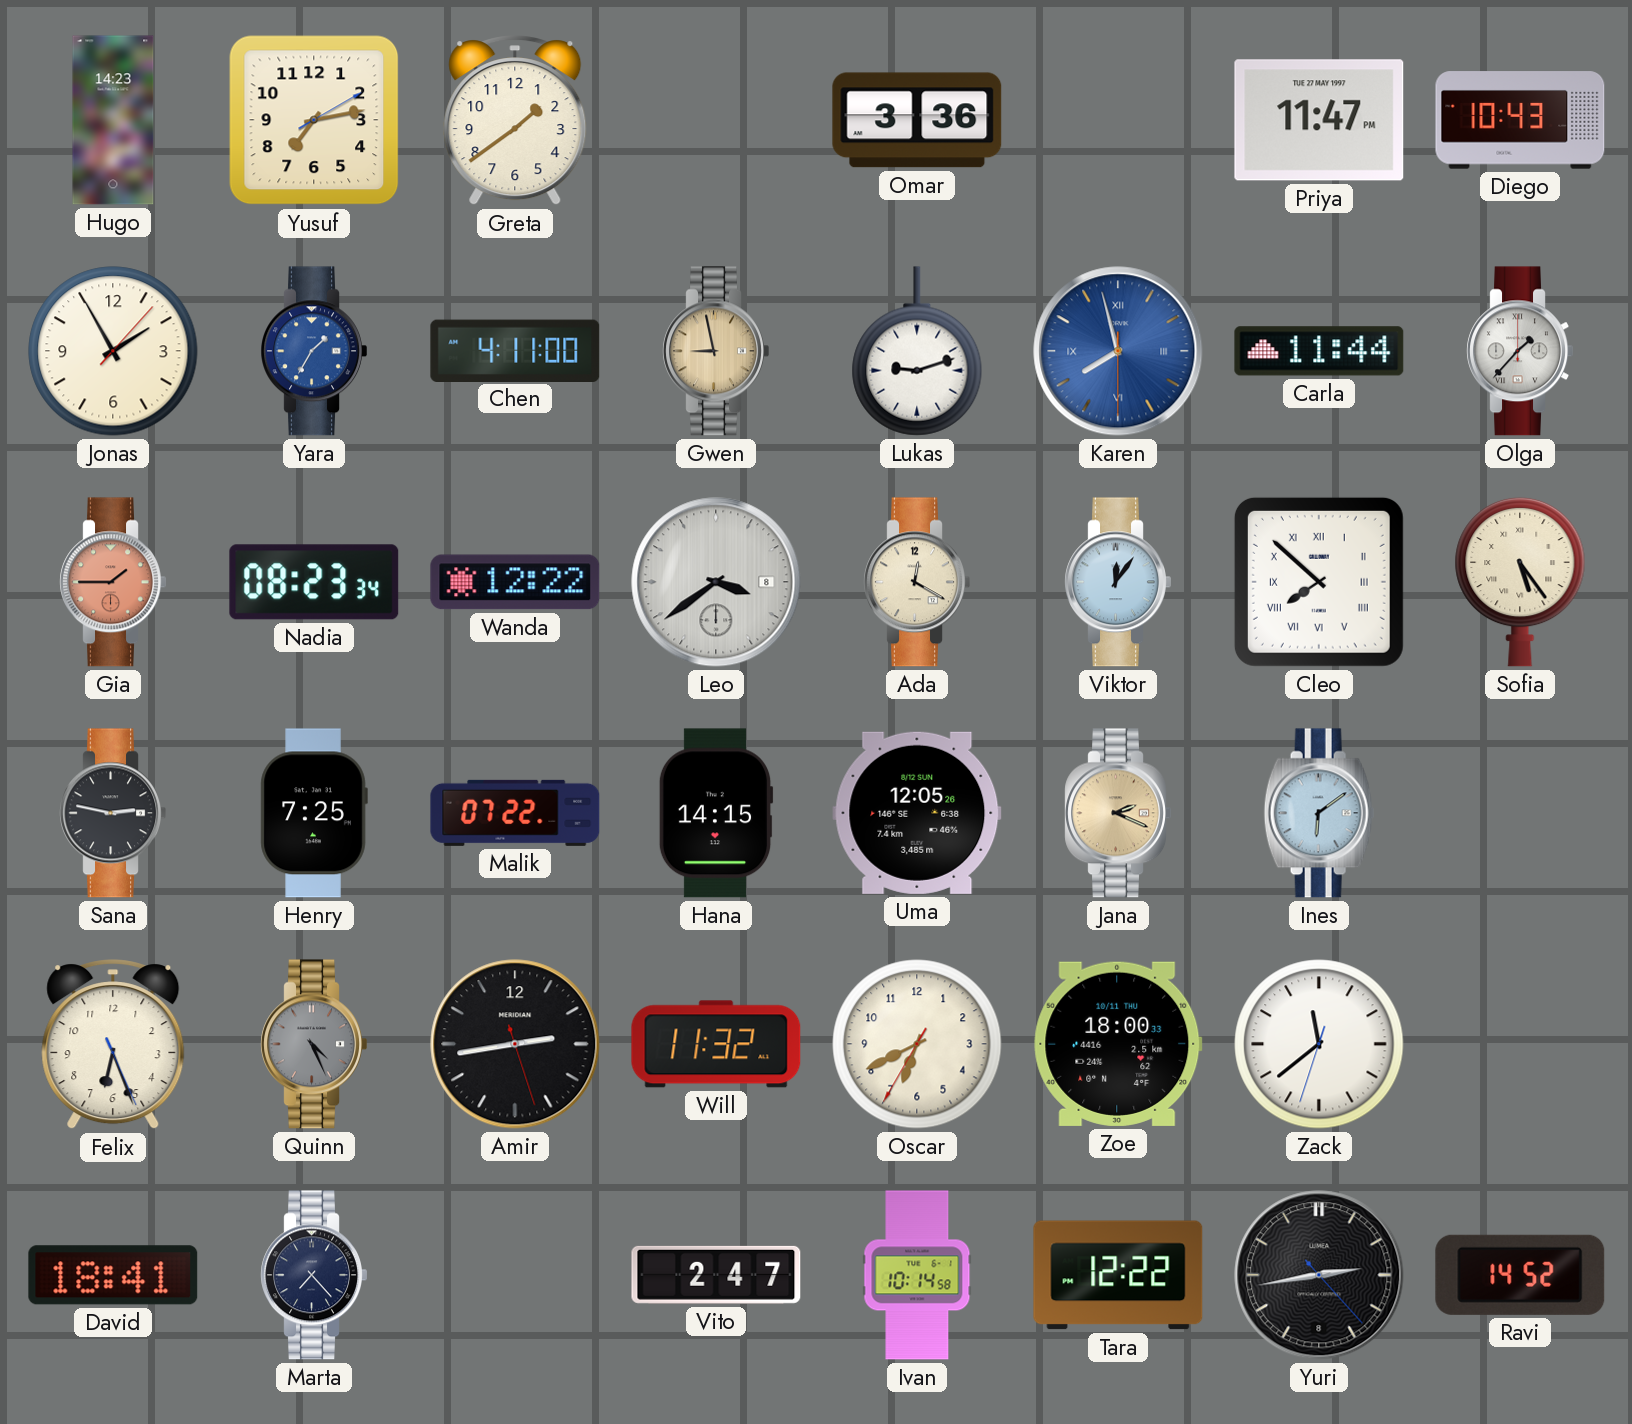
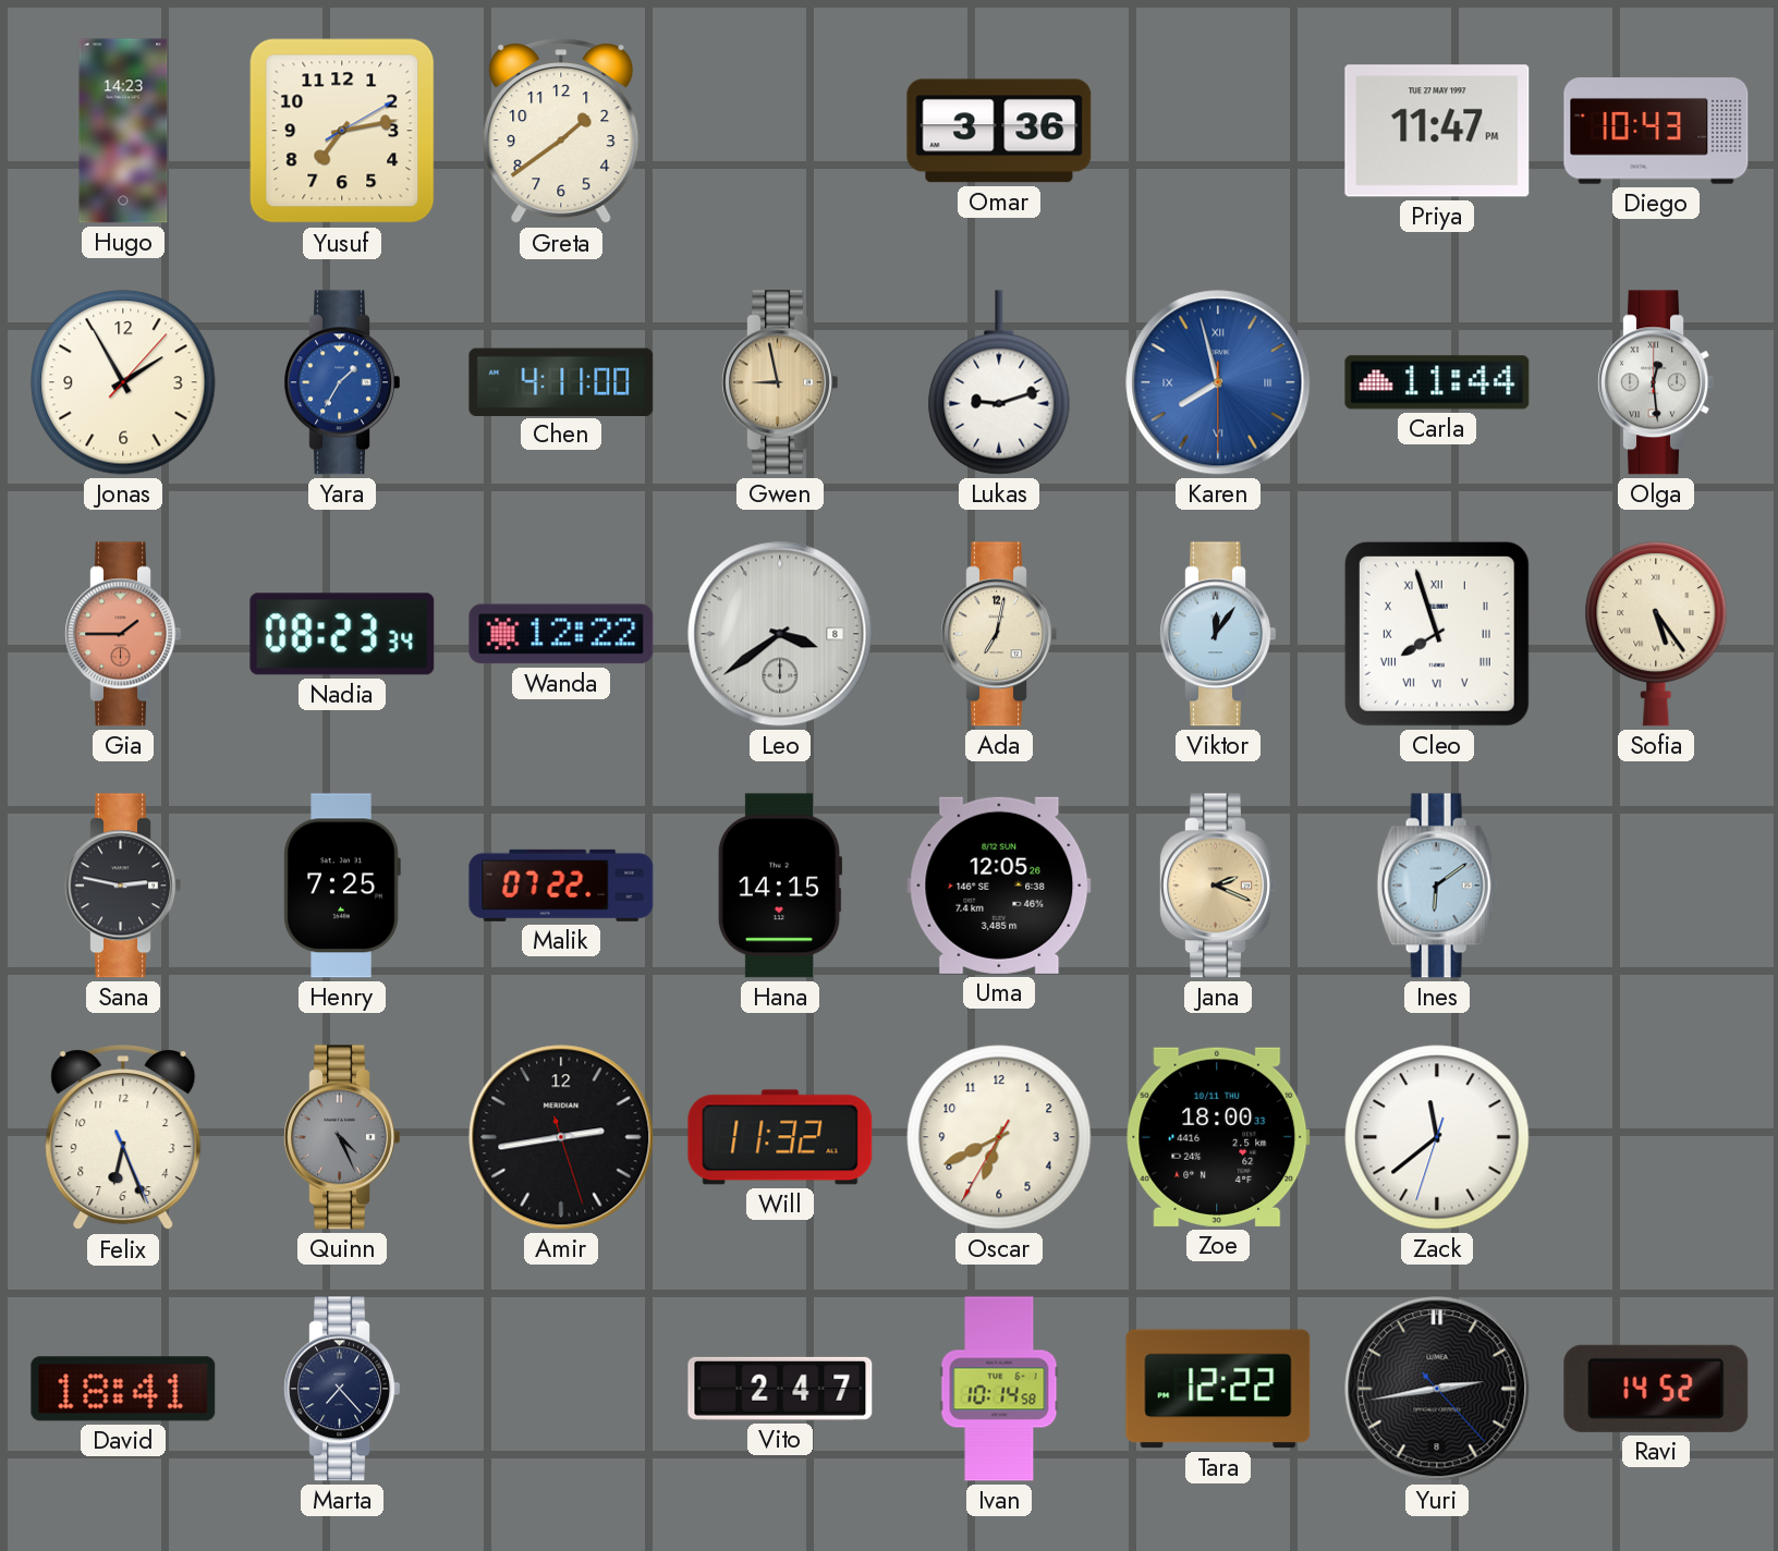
Olga: 1:37 -> 12:29 (1656, 382)
Ada: 12:20 -> 7:02 (999, 634)
Cleo: 7:52 -> 7:57 (1437, 634)
